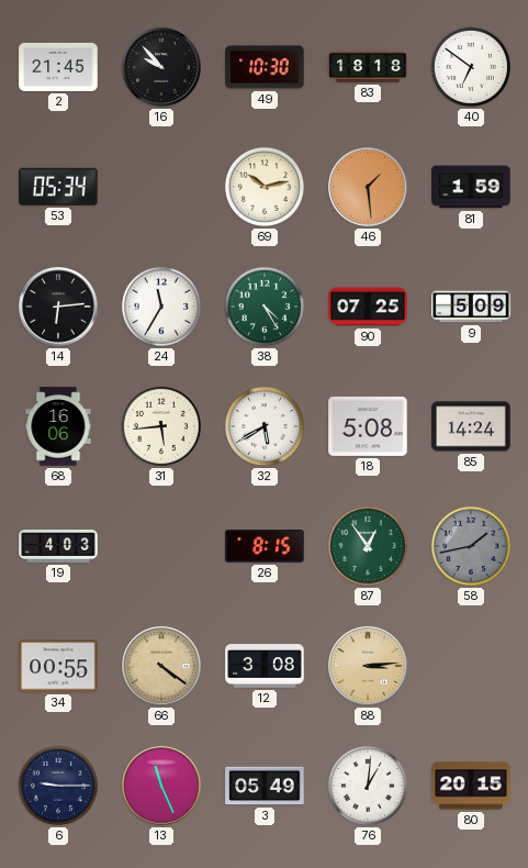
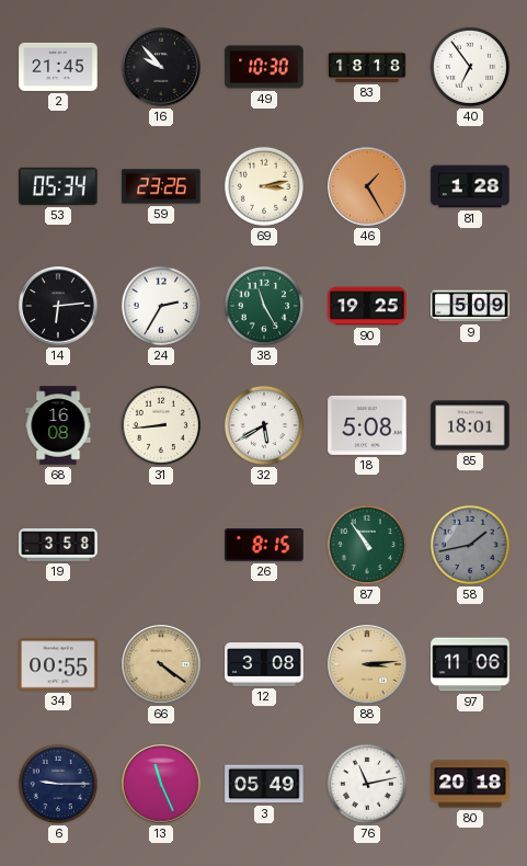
40: 6:51 -> 6:54 (470, 67)
59: none -> 23:26 (161, 186)
69: 10:13 -> 3:13 (264, 186)
46: 1:29 -> 1:25 (367, 186)
81: 1:59 -> 1:28 (470, 186)
24: 11:35 -> 2:35 (161, 306)
38: 4:25 -> 11:25 (264, 306)
90: 07:25 -> 19:25 (367, 306)
68: 16:06 -> 16:08 (58, 425)
31: 5:44 -> 8:44 (161, 425)
85: 14:24 -> 18:01 (470, 425)
19: 4:03 -> 3:58 (58, 545)
87: 12:54 -> 10:54 (367, 545)
97: none -> 11:06 (470, 664)
76: 1:01 -> 11:13 (367, 784)
80: 20:15 -> 20:18 (470, 784)
